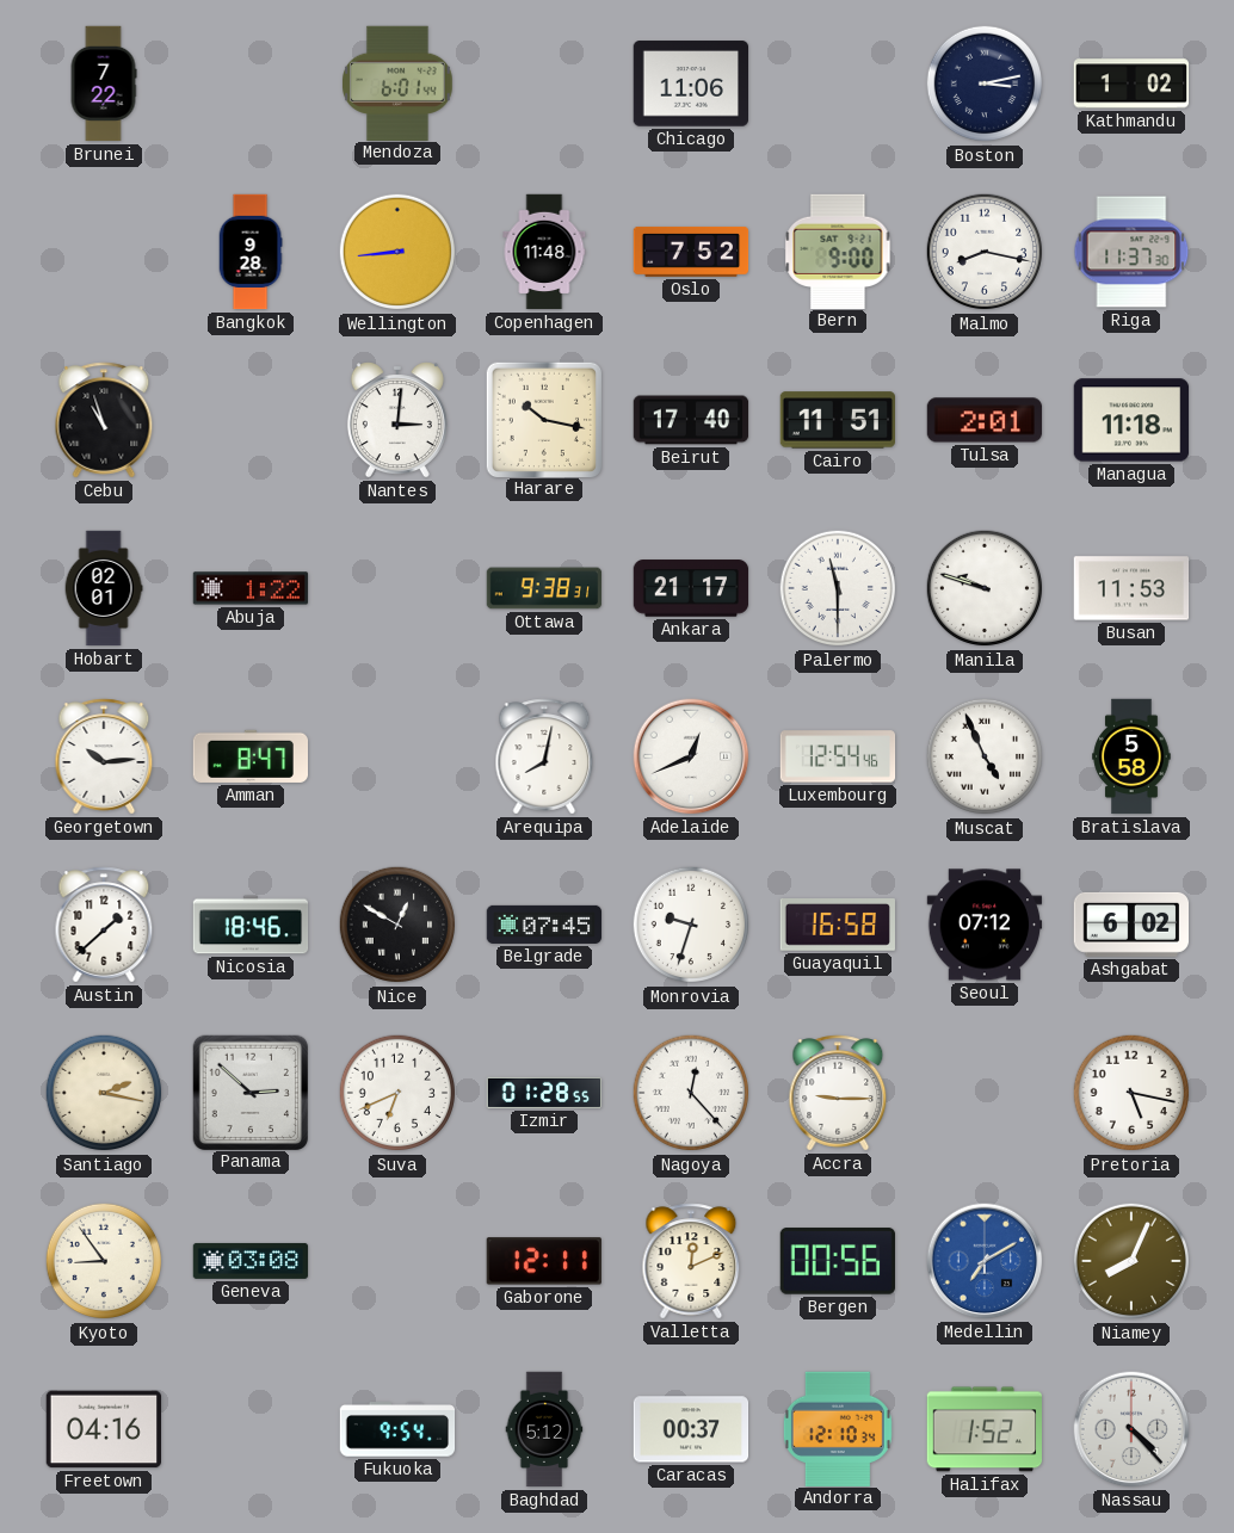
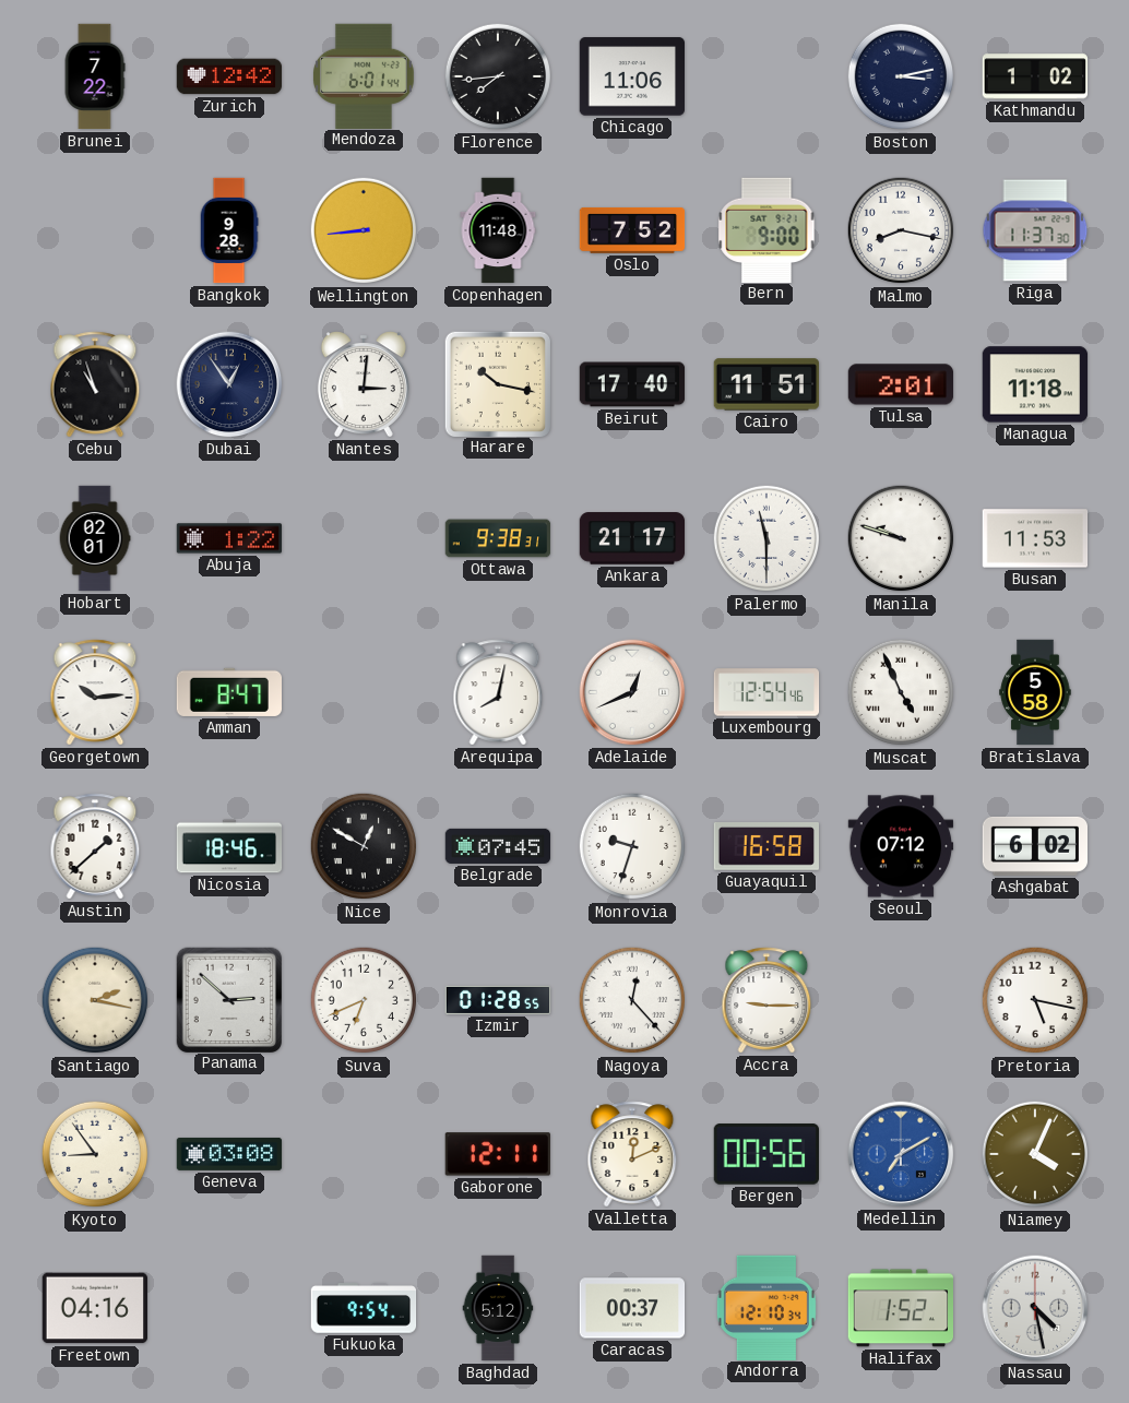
Zurich: none -> 12:42 (229, 76)
Florence: none -> 7:44 (498, 76)
Dubai: none -> 12:54 (229, 384)
Niamey: 8:04 -> 4:04 (1035, 1154)
Nassau: 4:23 -> 4:28 (1035, 1308)
